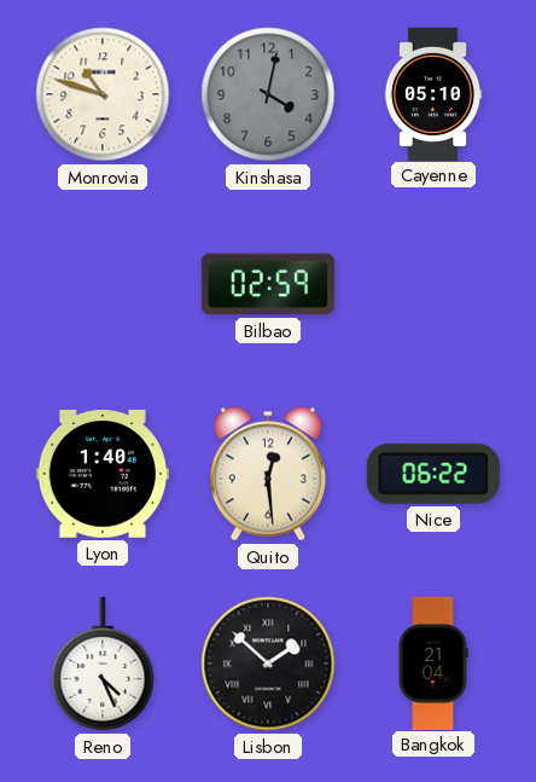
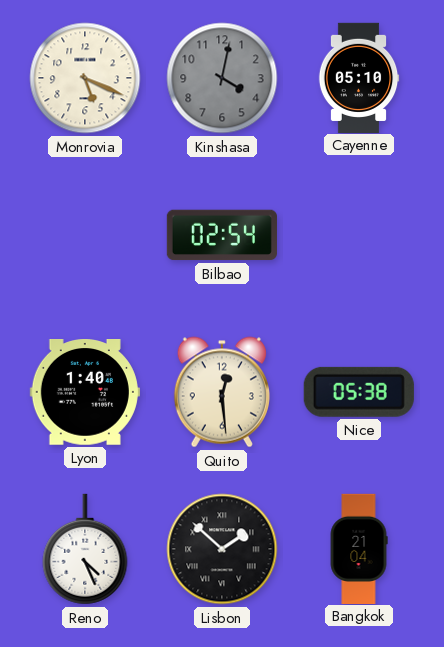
Monrovia: 10:48 -> 5:19 (85, 78)
Bilbao: 02:59 -> 02:54 (222, 235)
Nice: 06:22 -> 05:38 (359, 392)
